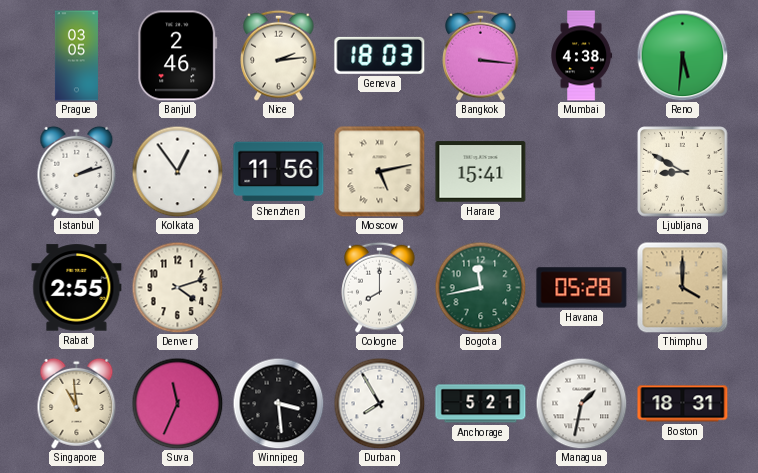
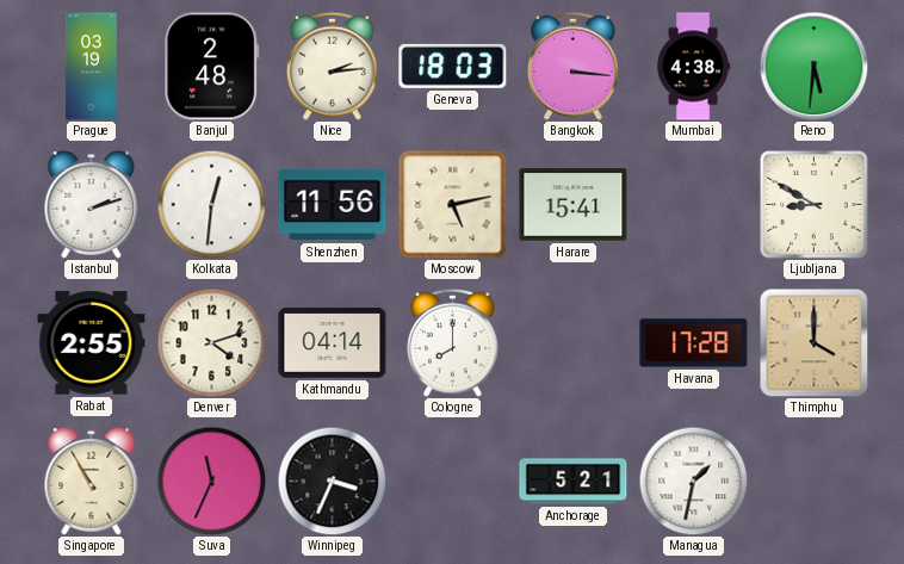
Prague: 03:05 -> 03:19 (91, 67)
Banjul: 2:46 -> 2:48 (212, 67)
Kolkata: 12:54 -> 12:31 (211, 204)
Kathmandu: none -> 04:14 (333, 343)
Bogota: 11:43 -> none (480, 287)
Havana: 05:28 -> 17:28 (694, 343)
Singapore: 10:59 -> 10:55 (92, 481)
Winnipeg: 3:29 -> 3:34 (332, 481)
Durban: 7:55 -> none (379, 403)
Boston: 18:31 -> none (683, 404)
